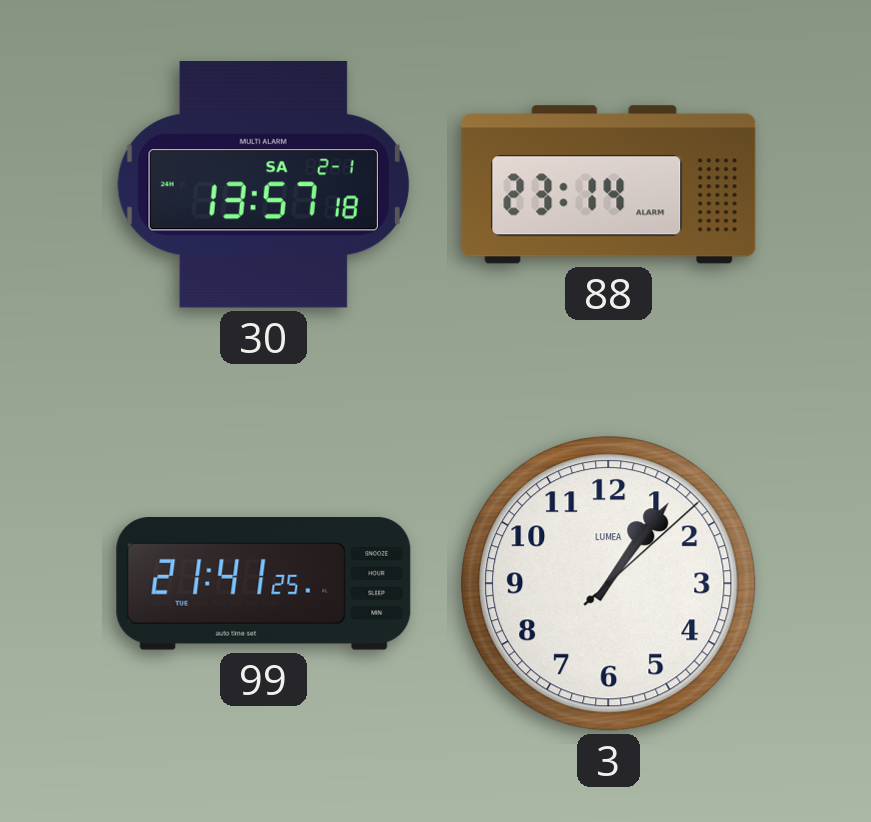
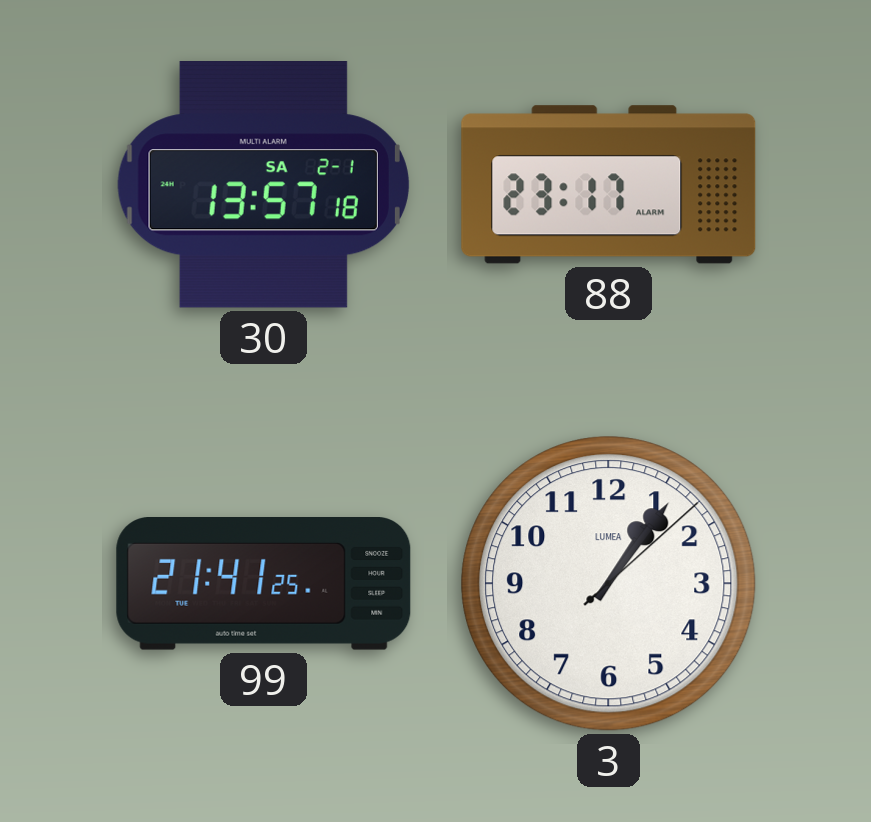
88: 23:14 -> 23:17 (609, 185)
